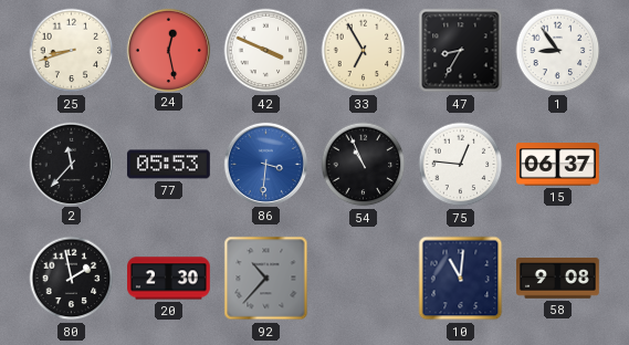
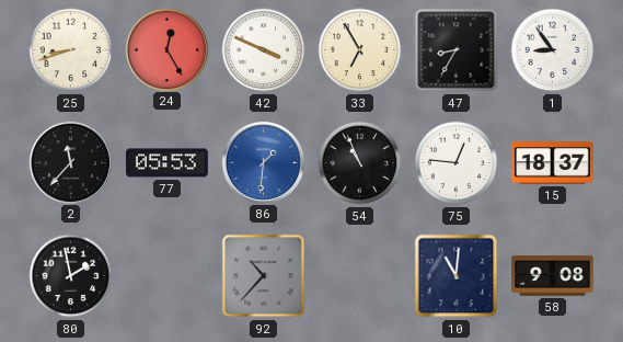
24: 12:28 -> 12:25 (166, 49)
86: 3:31 -> 1:31 (263, 162)
15: 06:37 -> 18:37 (553, 163)
20: 2:30 -> none (169, 279)
